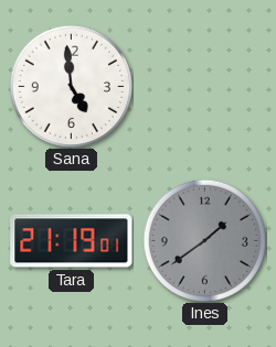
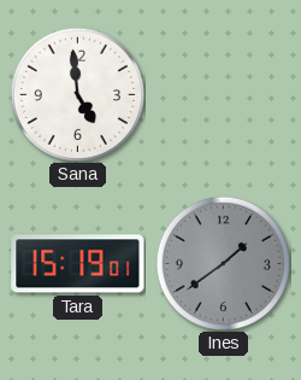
Tara: 21:19 -> 15:19 (78, 264)
